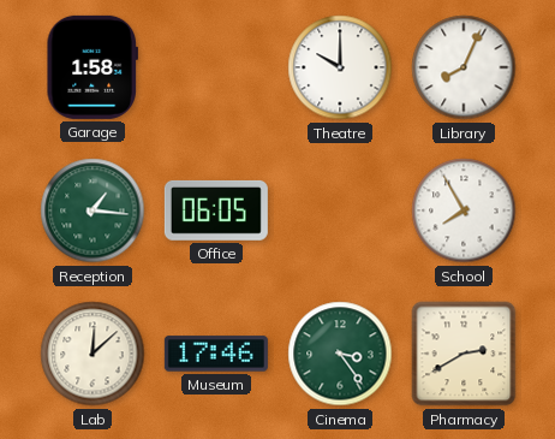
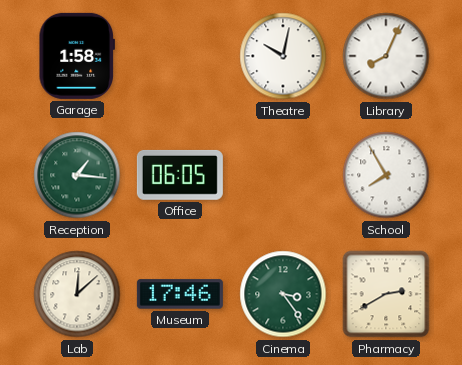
Theatre: 10:00 -> 10:02 (283, 56)
